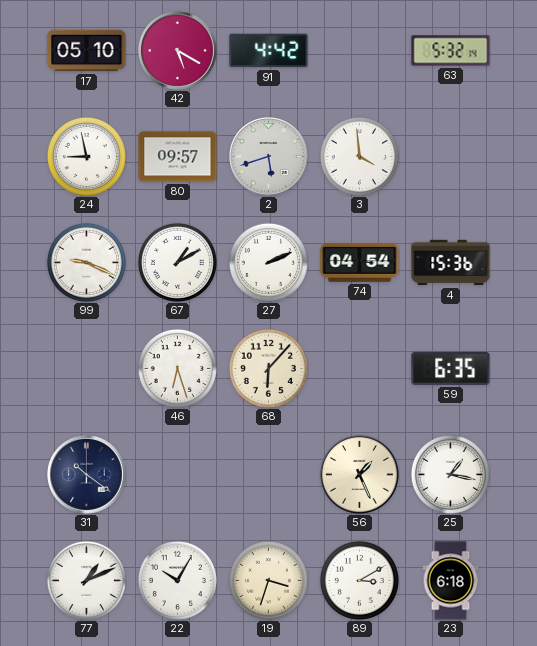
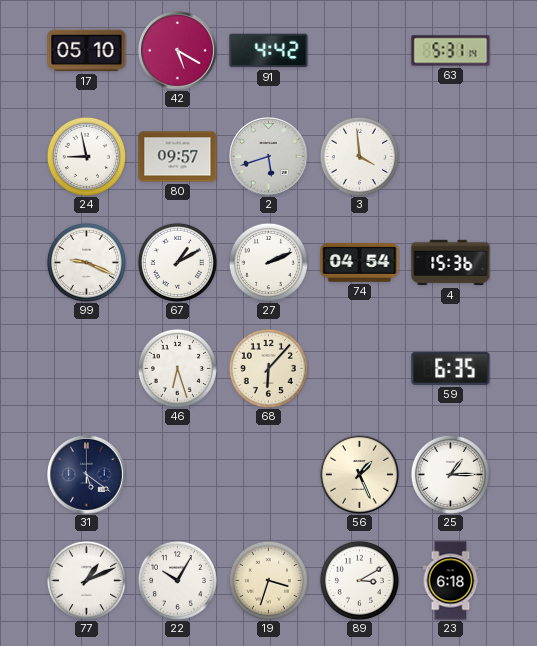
63: 5:32 -> 5:31 (451, 51)
31: 10:21 -> 5:21 (87, 475)
25: 1:17 -> 1:15 (450, 474)
